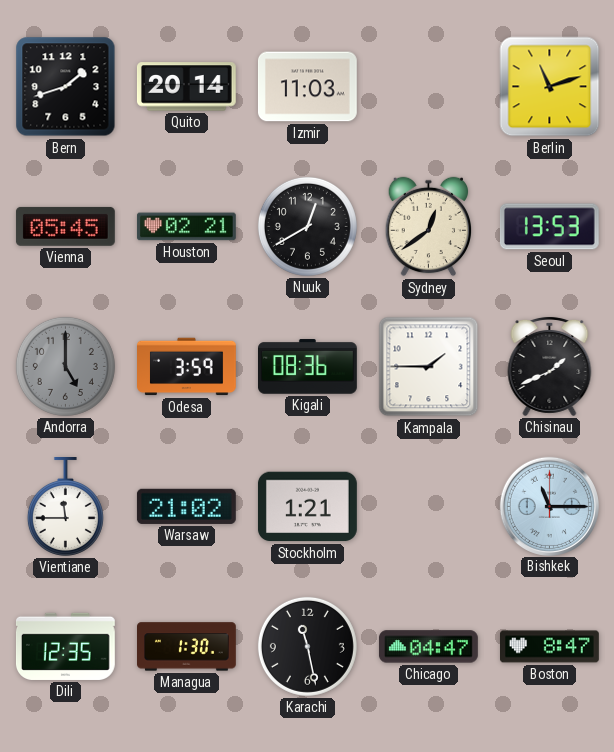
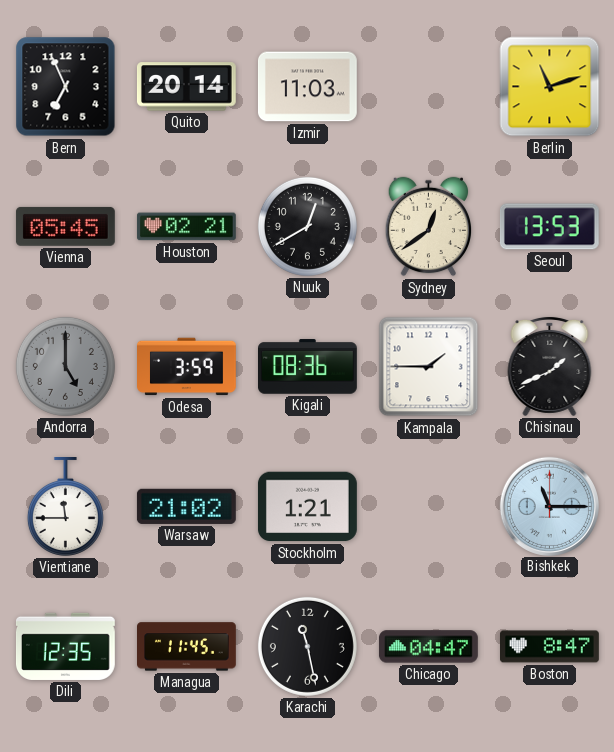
Bern: 1:42 -> 6:56 (66, 87)
Managua: 1:30 -> 11:45 (187, 647)
